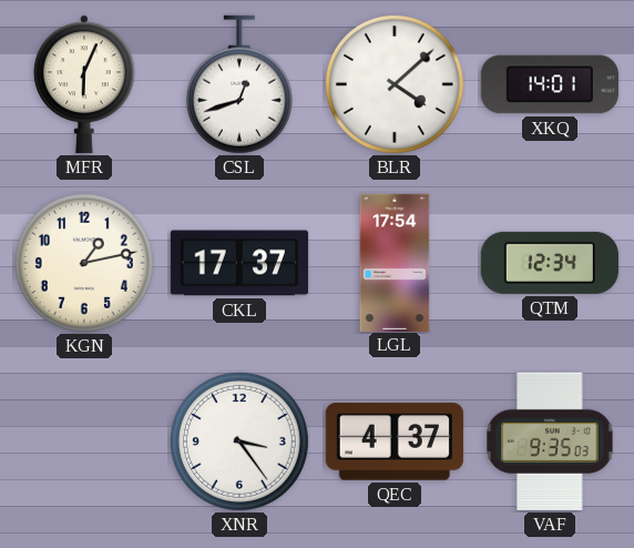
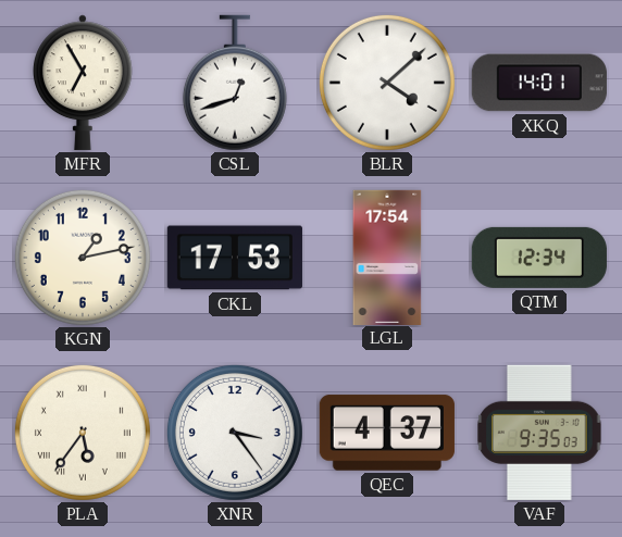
MFR: 6:04 -> 6:55 (84, 83)
CKL: 17:37 -> 17:53 (235, 258)
PLA: none -> 5:36 (83, 433)
